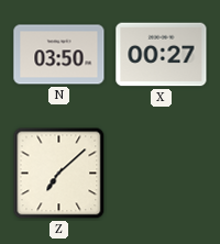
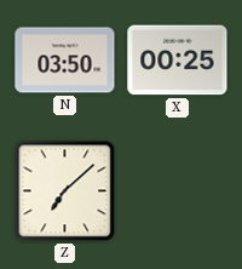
X: 00:27 -> 00:25 (178, 61)
